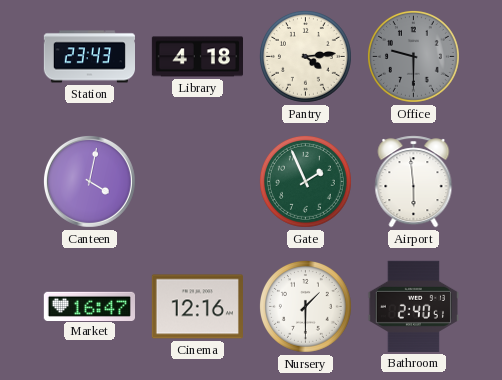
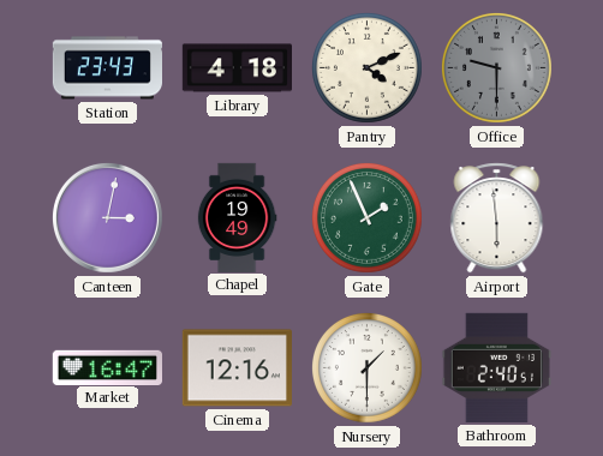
Pantry: 4:14 -> 4:11 (368, 68)
Canteen: 4:02 -> 3:02 (107, 217)
Chapel: none -> 19:49 (237, 217)
